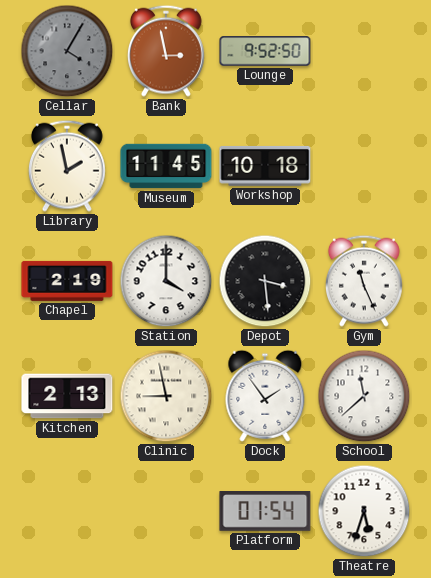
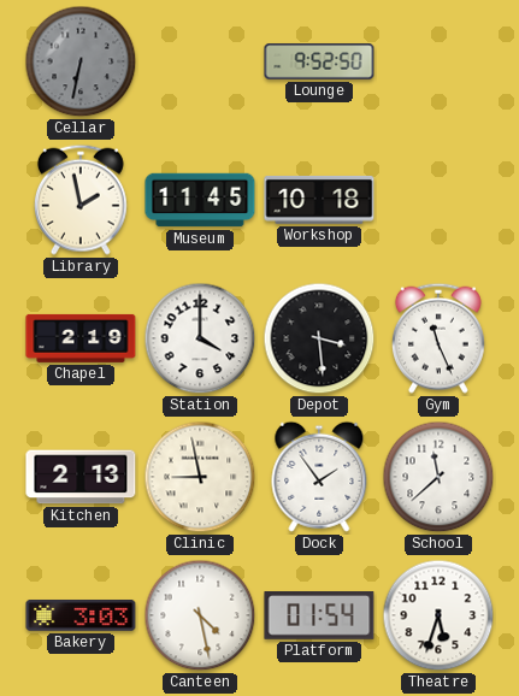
Cellar: 4:05 -> 6:32 (81, 61)
Bank: 2:58 -> none (166, 51)
Bakery: none -> 3:03 (81, 617)
Canteen: none -> 4:28 (200, 615)
